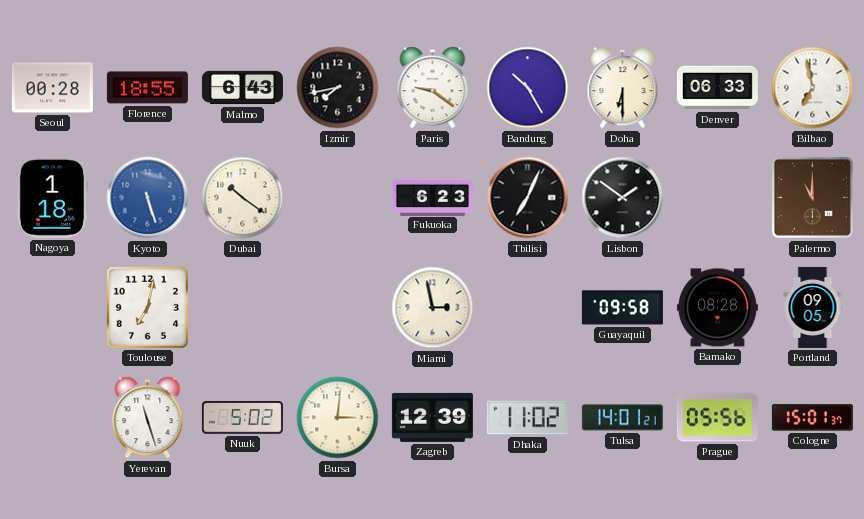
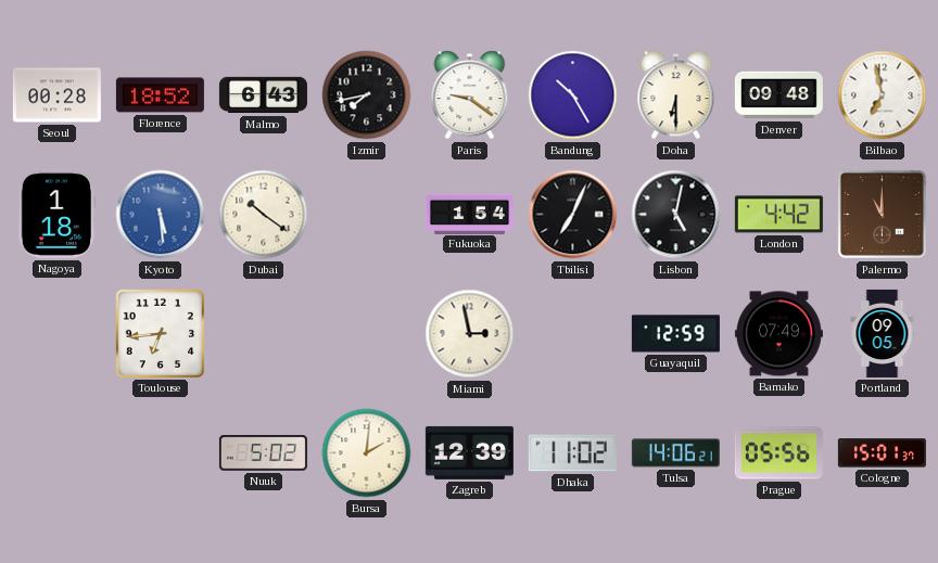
Florence: 18:55 -> 18:52 (160, 95)
Denver: 06:33 -> 09:48 (778, 95)
Kyoto: 5:27 -> 5:29 (161, 215)
Fukuoka: 6:23 -> 1:54 (469, 214)
Lisbon: 1:51 -> 5:02 (676, 215)
London: none -> 4:42 (778, 215)
Toulouse: 7:02 -> 6:44 (160, 333)
Guayaquil: 09:58 -> 12:59 (675, 334)
Bamako: 08:28 -> 07:49 (778, 334)
Yerevan: 11:27 -> none (148, 418)
Bursa: 3:01 -> 2:01 (367, 453)
Tulsa: 14:01 -> 14:06 (675, 453)
